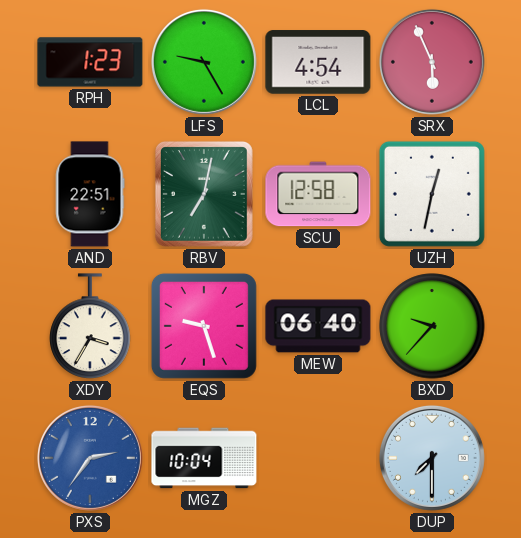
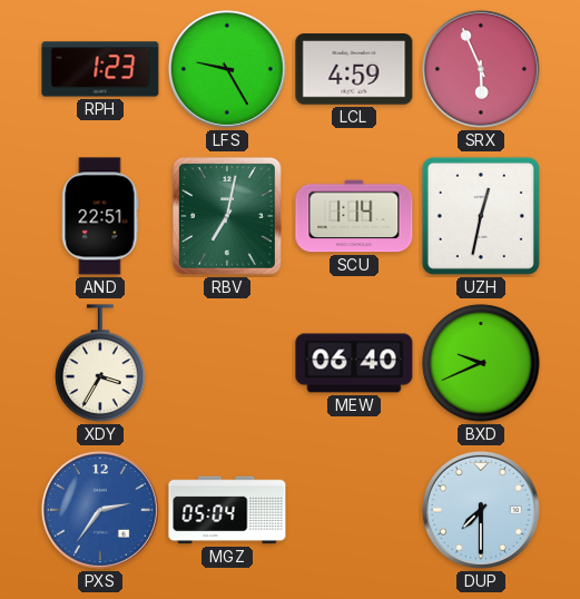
LCL: 4:54 -> 4:59 (354, 69)
SCU: 12:58 -> 1:14 (354, 216)
EQS: 9:27 -> none (204, 326)
BXD: 9:37 -> 9:41 (481, 363)
MGZ: 10:04 -> 05:04 (227, 510)
